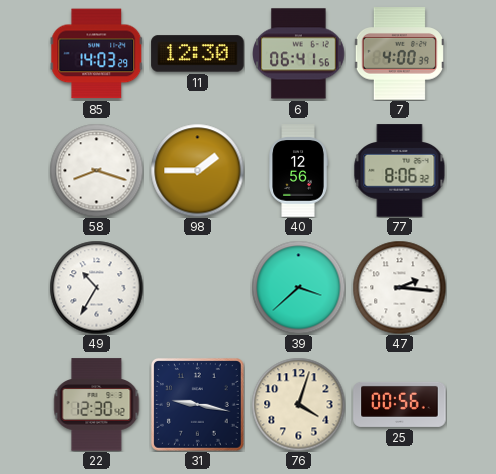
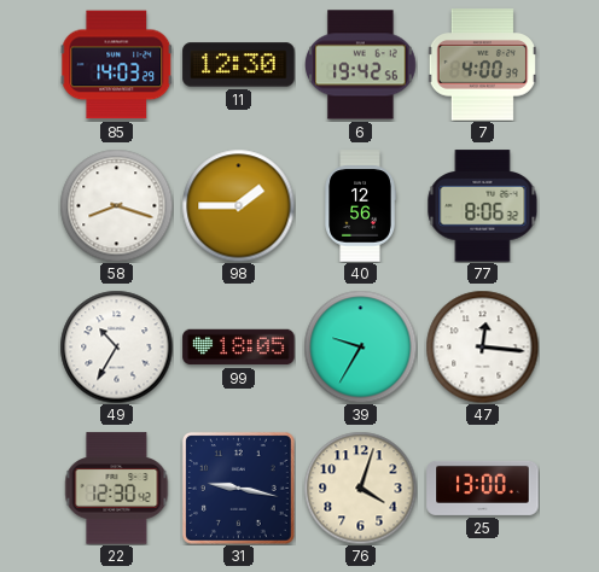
6: 06:41 -> 19:42 (361, 65)
99: none -> 18:05 (239, 348)
39: 3:38 -> 9:35 (360, 346)
47: 2:16 -> 12:16 (482, 346)
25: 00:56 -> 13:00 (483, 488)
